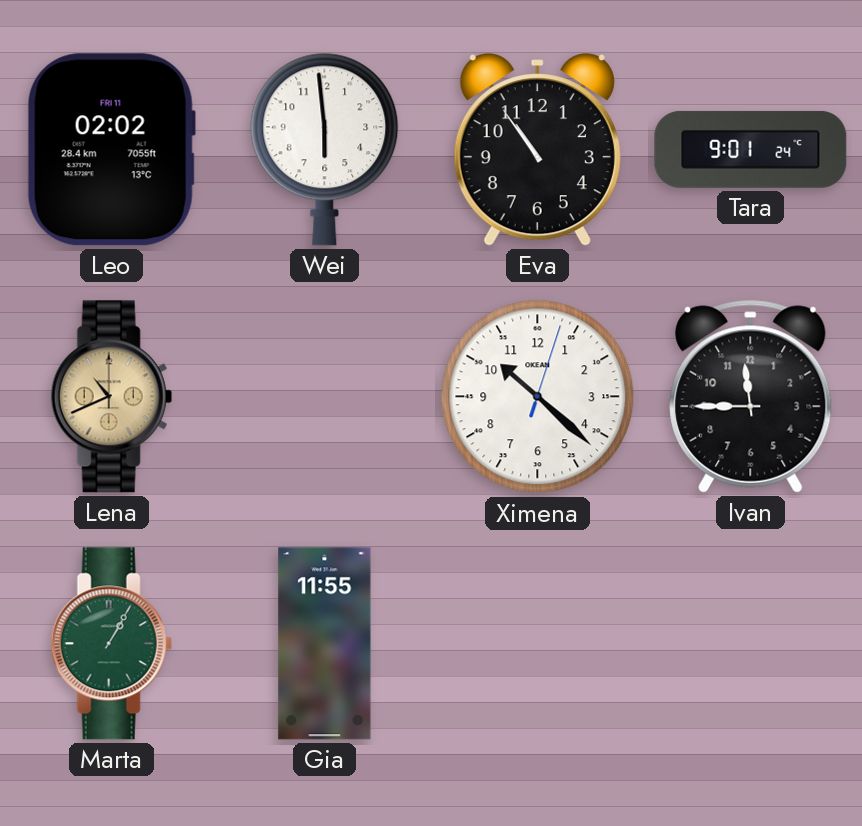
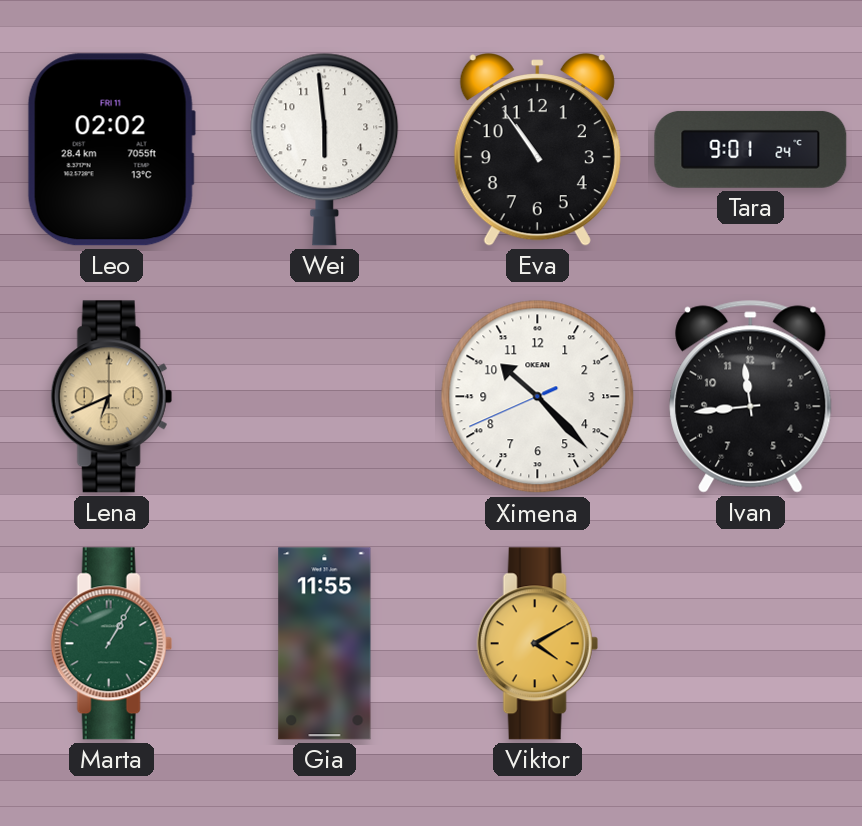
Lena: 10:41 -> 6:41 (111, 397)
Ximena: 10:22:03 -> 10:22:41 (538, 397)
Ivan: 11:45 -> 11:44 (751, 396)
Viktor: none -> 4:10 (537, 644)
